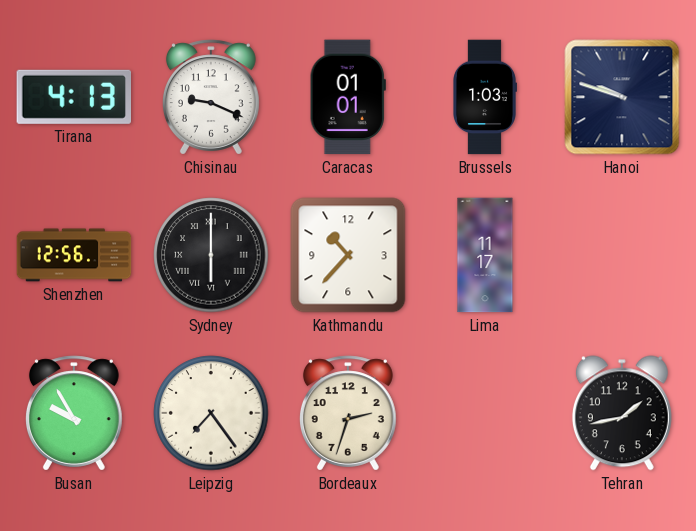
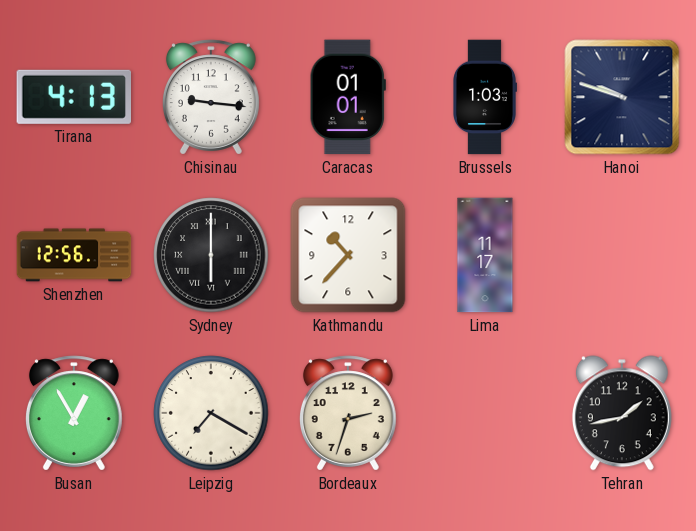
Chisinau: 9:19 -> 9:16 (211, 97)
Busan: 9:55 -> 12:55 (74, 413)
Leipzig: 7:24 -> 7:20 (211, 413)
